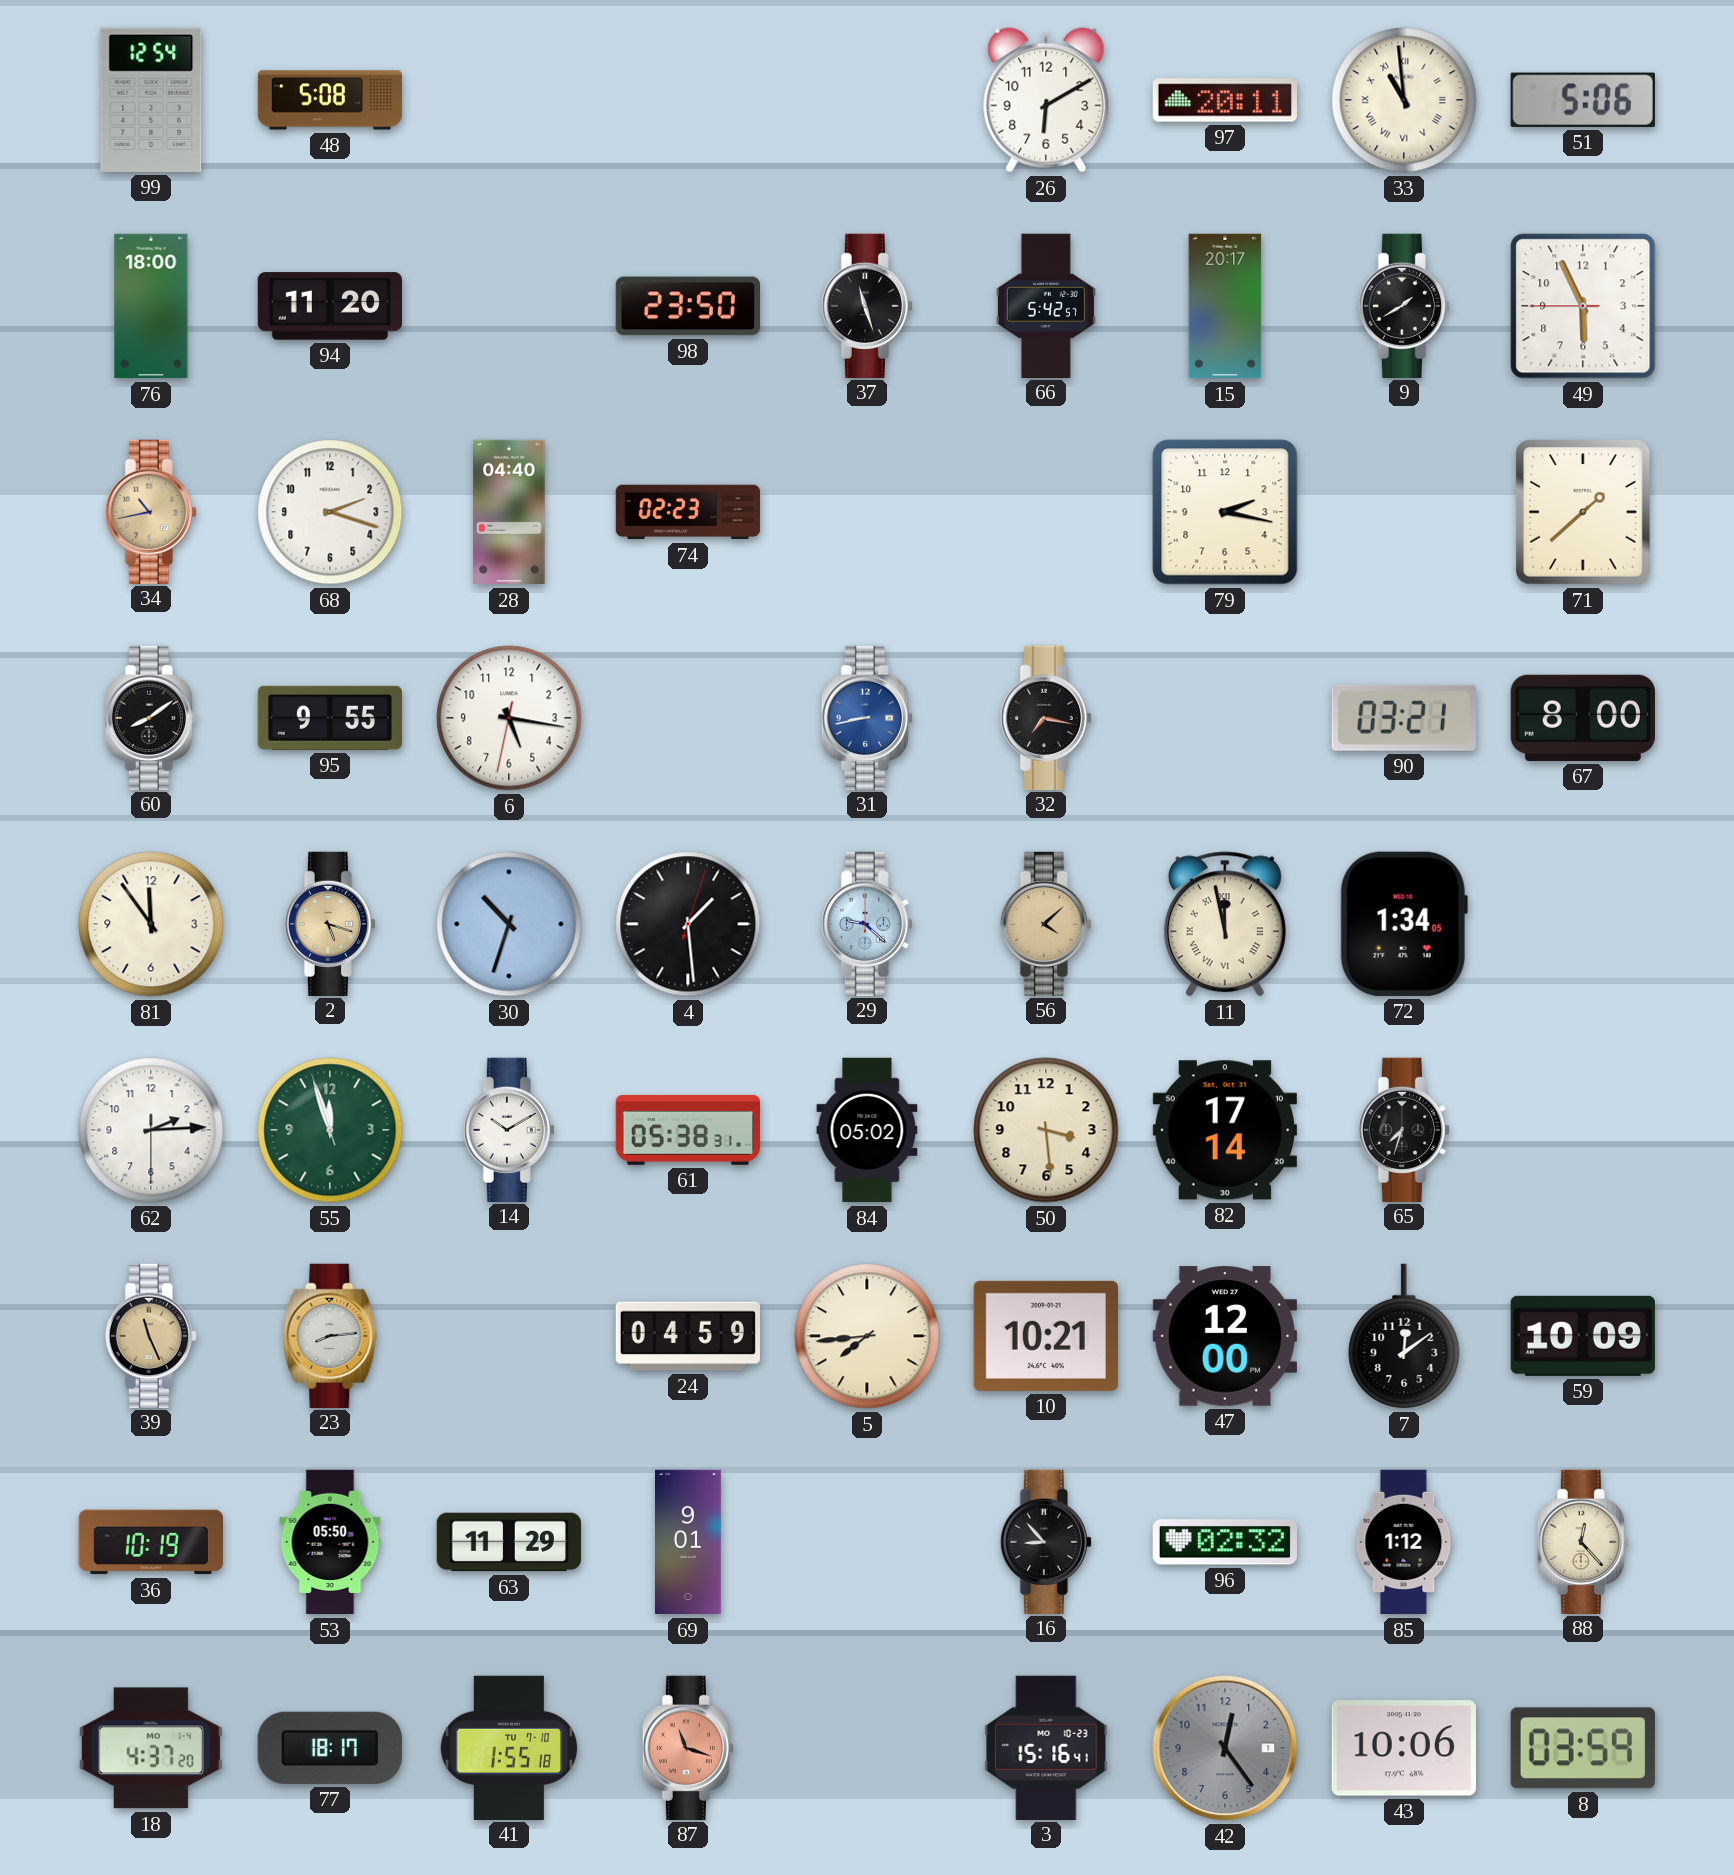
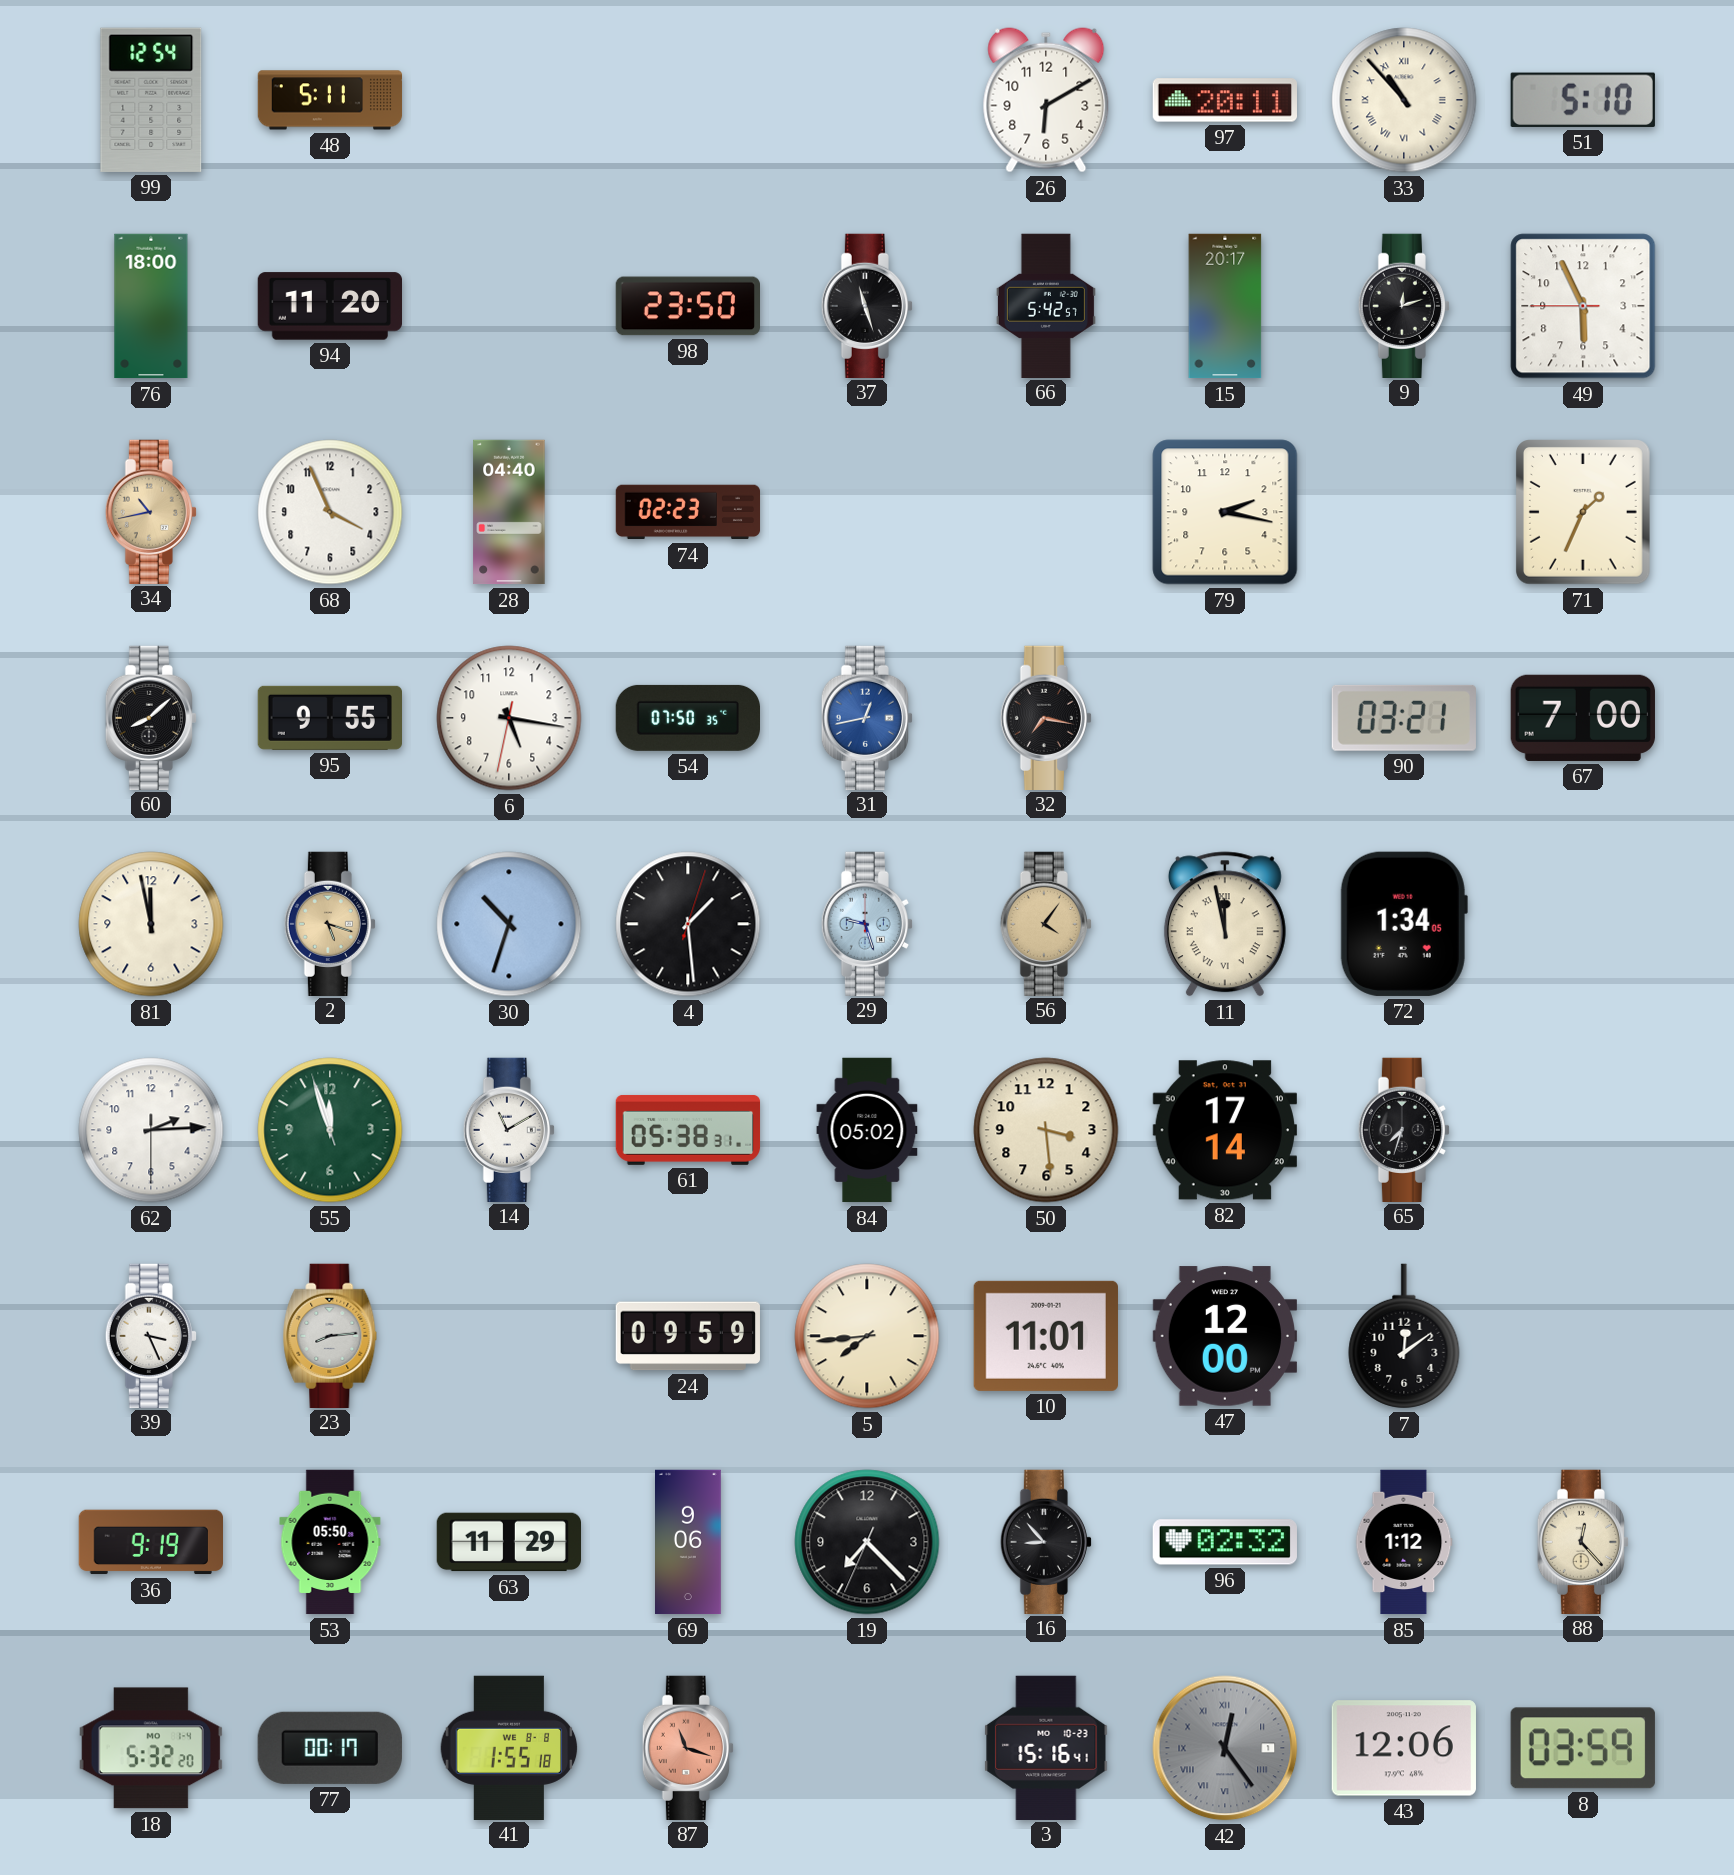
48: 5:08 -> 5:11 (330, 100)
33: 10:59 -> 10:53 (1404, 100)
51: 5:06 -> 5:10 (1583, 100)
9: 1:40 -> 12:12 (1404, 305)
68: 2:18 -> 3:56 (330, 512)
71: 1:38 -> 1:34 (1584, 513)
60: 8:09 -> 8:08 (151, 717)
54: none -> 07:50 (687, 718)
31: 8:43 -> 12:43 (867, 717)
67: 8:00 -> 7:00 (1583, 718)
81: 11:54 -> 11:58 (151, 924)
29: 9:22 -> 9:27 (867, 923)
56: 4:08 -> 4:06 (1046, 923)
14: 10:10 -> 11:10 (509, 1129)
39: 11:26 -> 3:26 (151, 1335)
39 dial: champagne -> white (151, 1335)
24: 04:59 -> 09:59 (687, 1336)
10: 10:21 -> 11:01 (1046, 1336)
59: 10:09 -> none (1583, 1336)
36: 10:19 -> 9:19 (150, 1542)
69: 9:01 -> 9:06 (689, 1542)
19: none -> 7:22 (867, 1542)
18: 4:37 -> 5:32 (151, 1748)
77: 18:17 -> 00:17 (330, 1748)
41 date: TU 7-10 -> WE 8-8 (509, 1747)
42 numerals: Arabic -> Roman (1225, 1748)
43: 10:06 -> 12:06 (1404, 1748)
